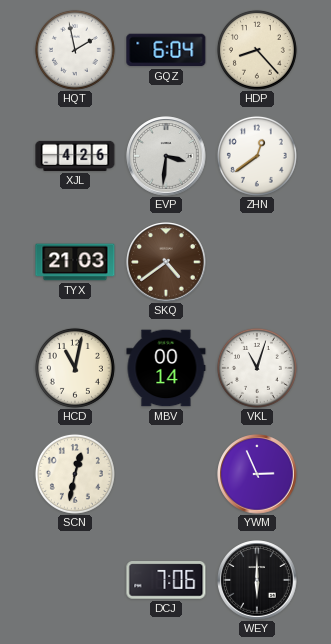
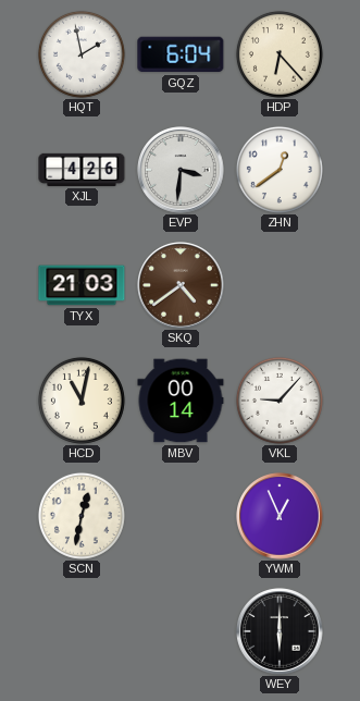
HDP: 8:23 -> 6:23 (280, 54)
VKL: 11:03 -> 9:07 (280, 401)
YWM: 2:56 -> 12:56 (280, 516)
DCJ: 7:06 -> none (166, 580)
